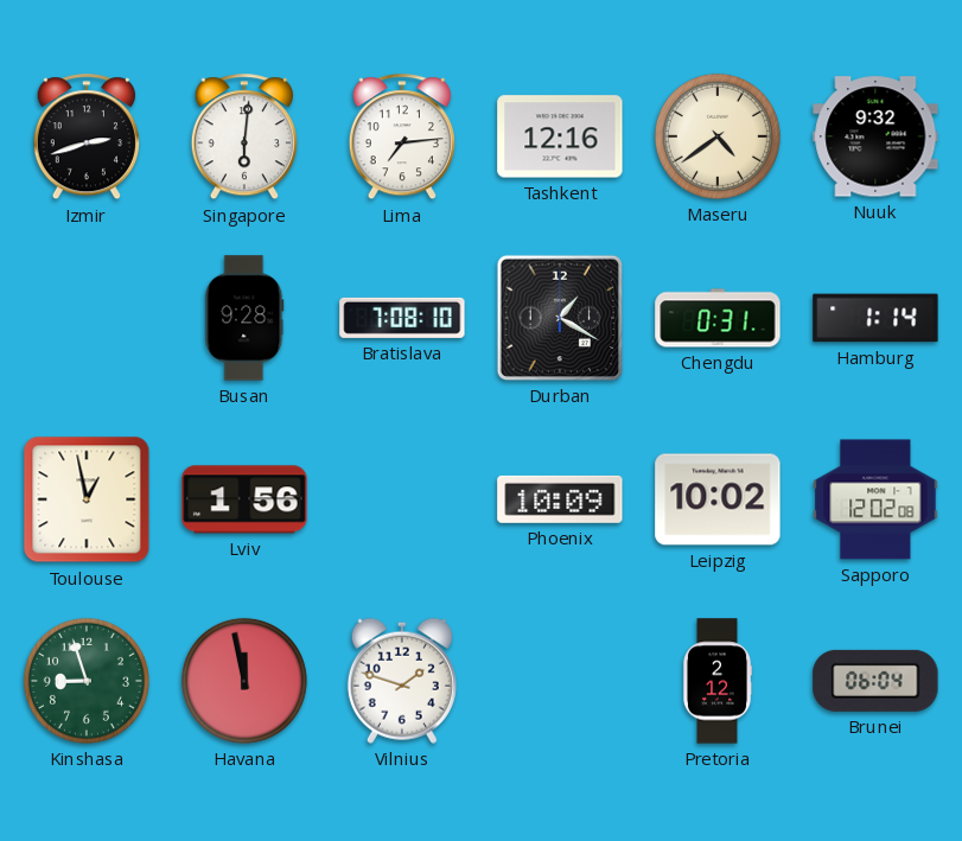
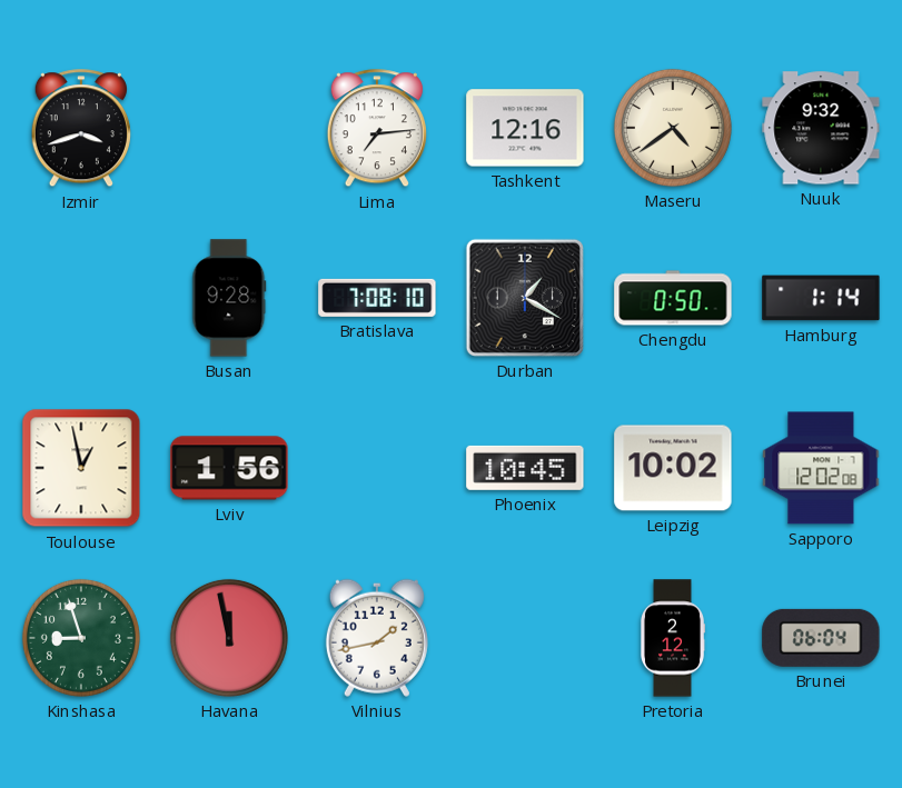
Izmir: 2:42 -> 3:42 (81, 129)
Singapore: 6:01 -> none (244, 138)
Chengdu: 0:31 -> 0:50 (673, 298)
Phoenix: 10:09 -> 10:45 (525, 468)
Vilnius: 1:48 -> 1:43 (377, 638)
